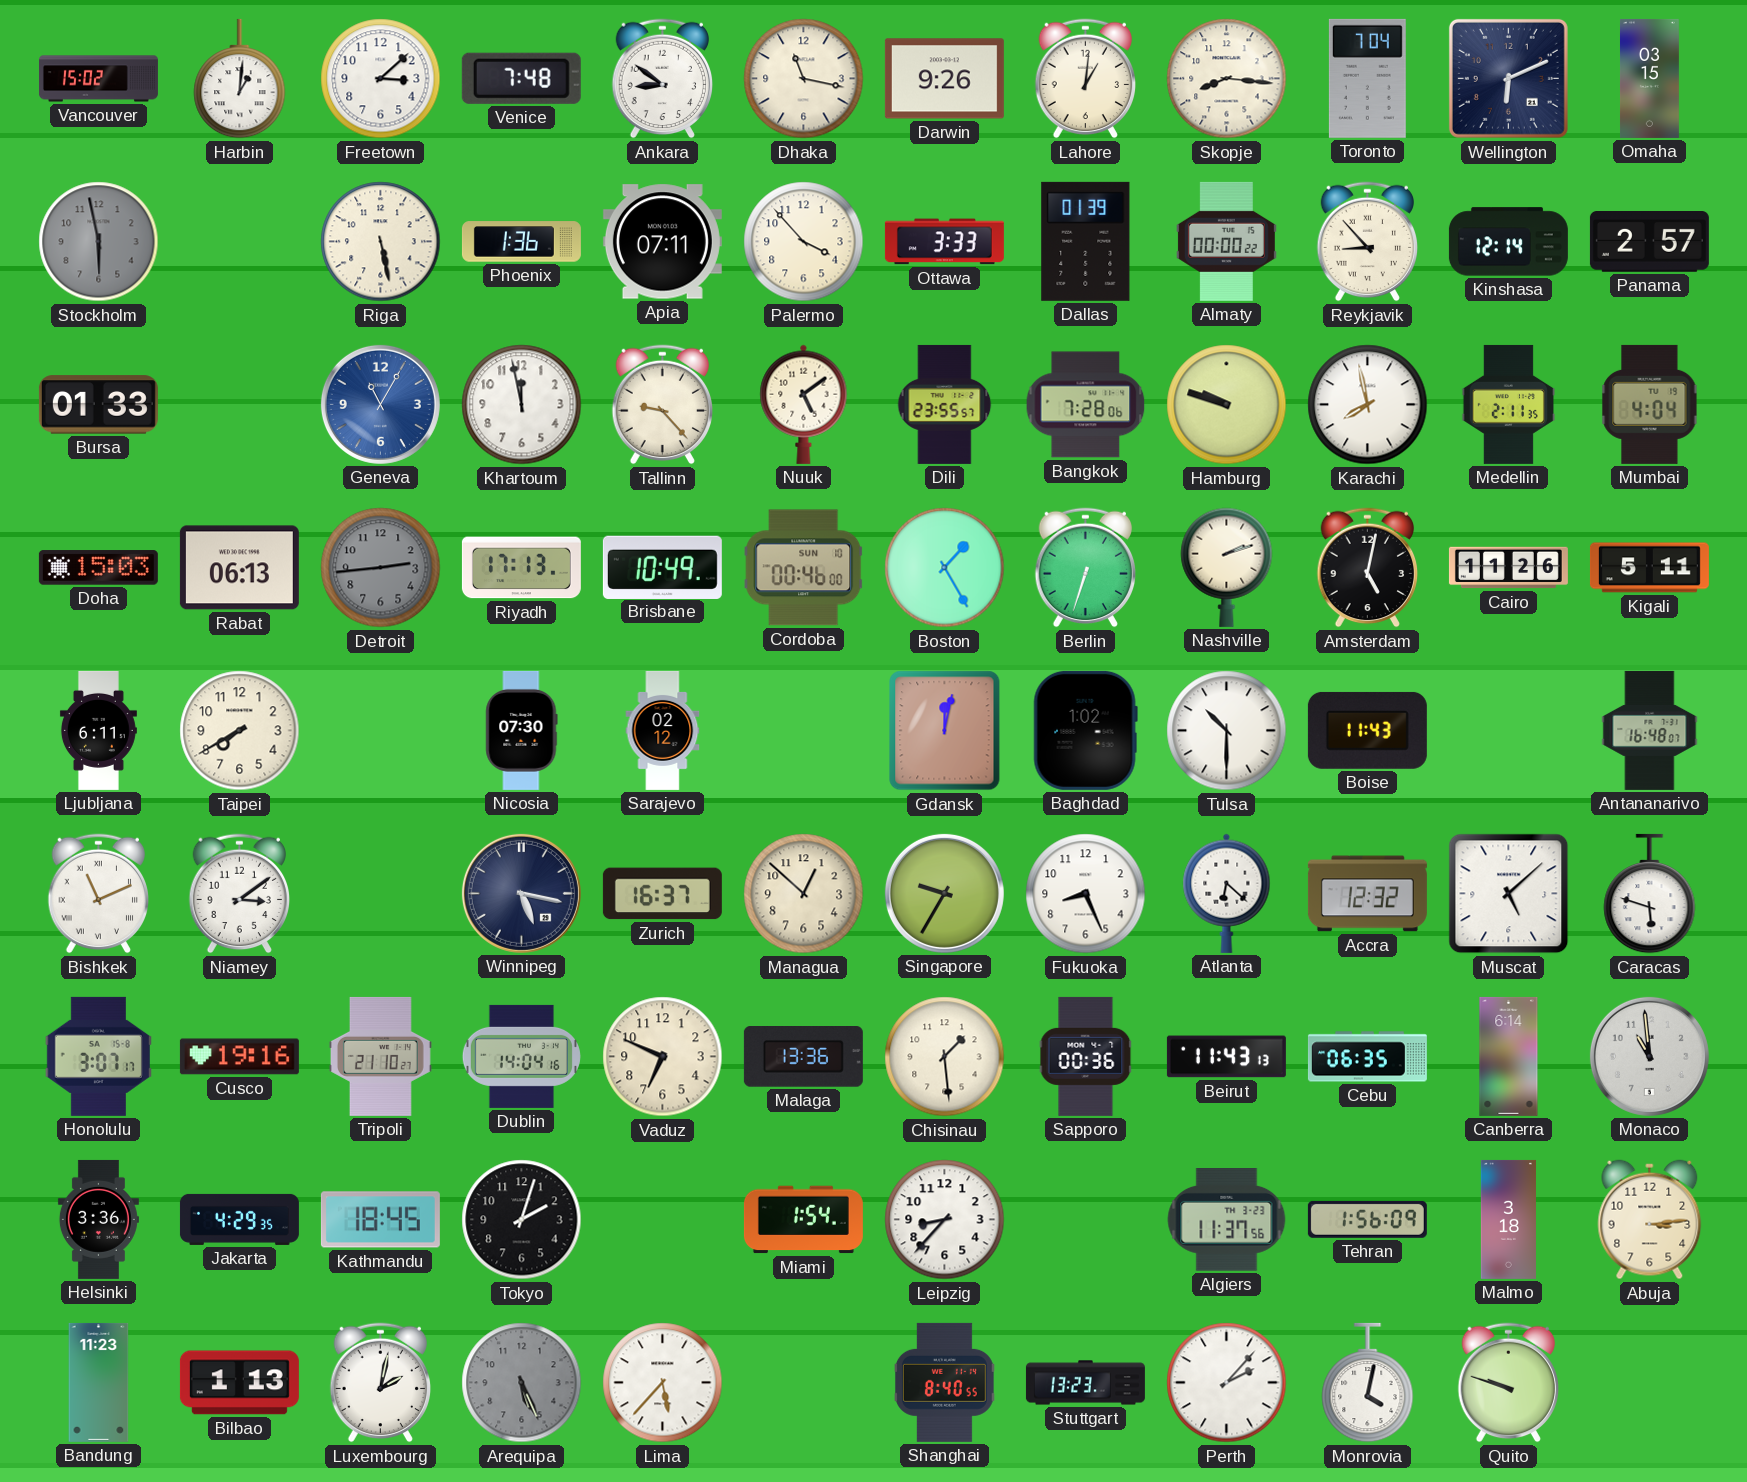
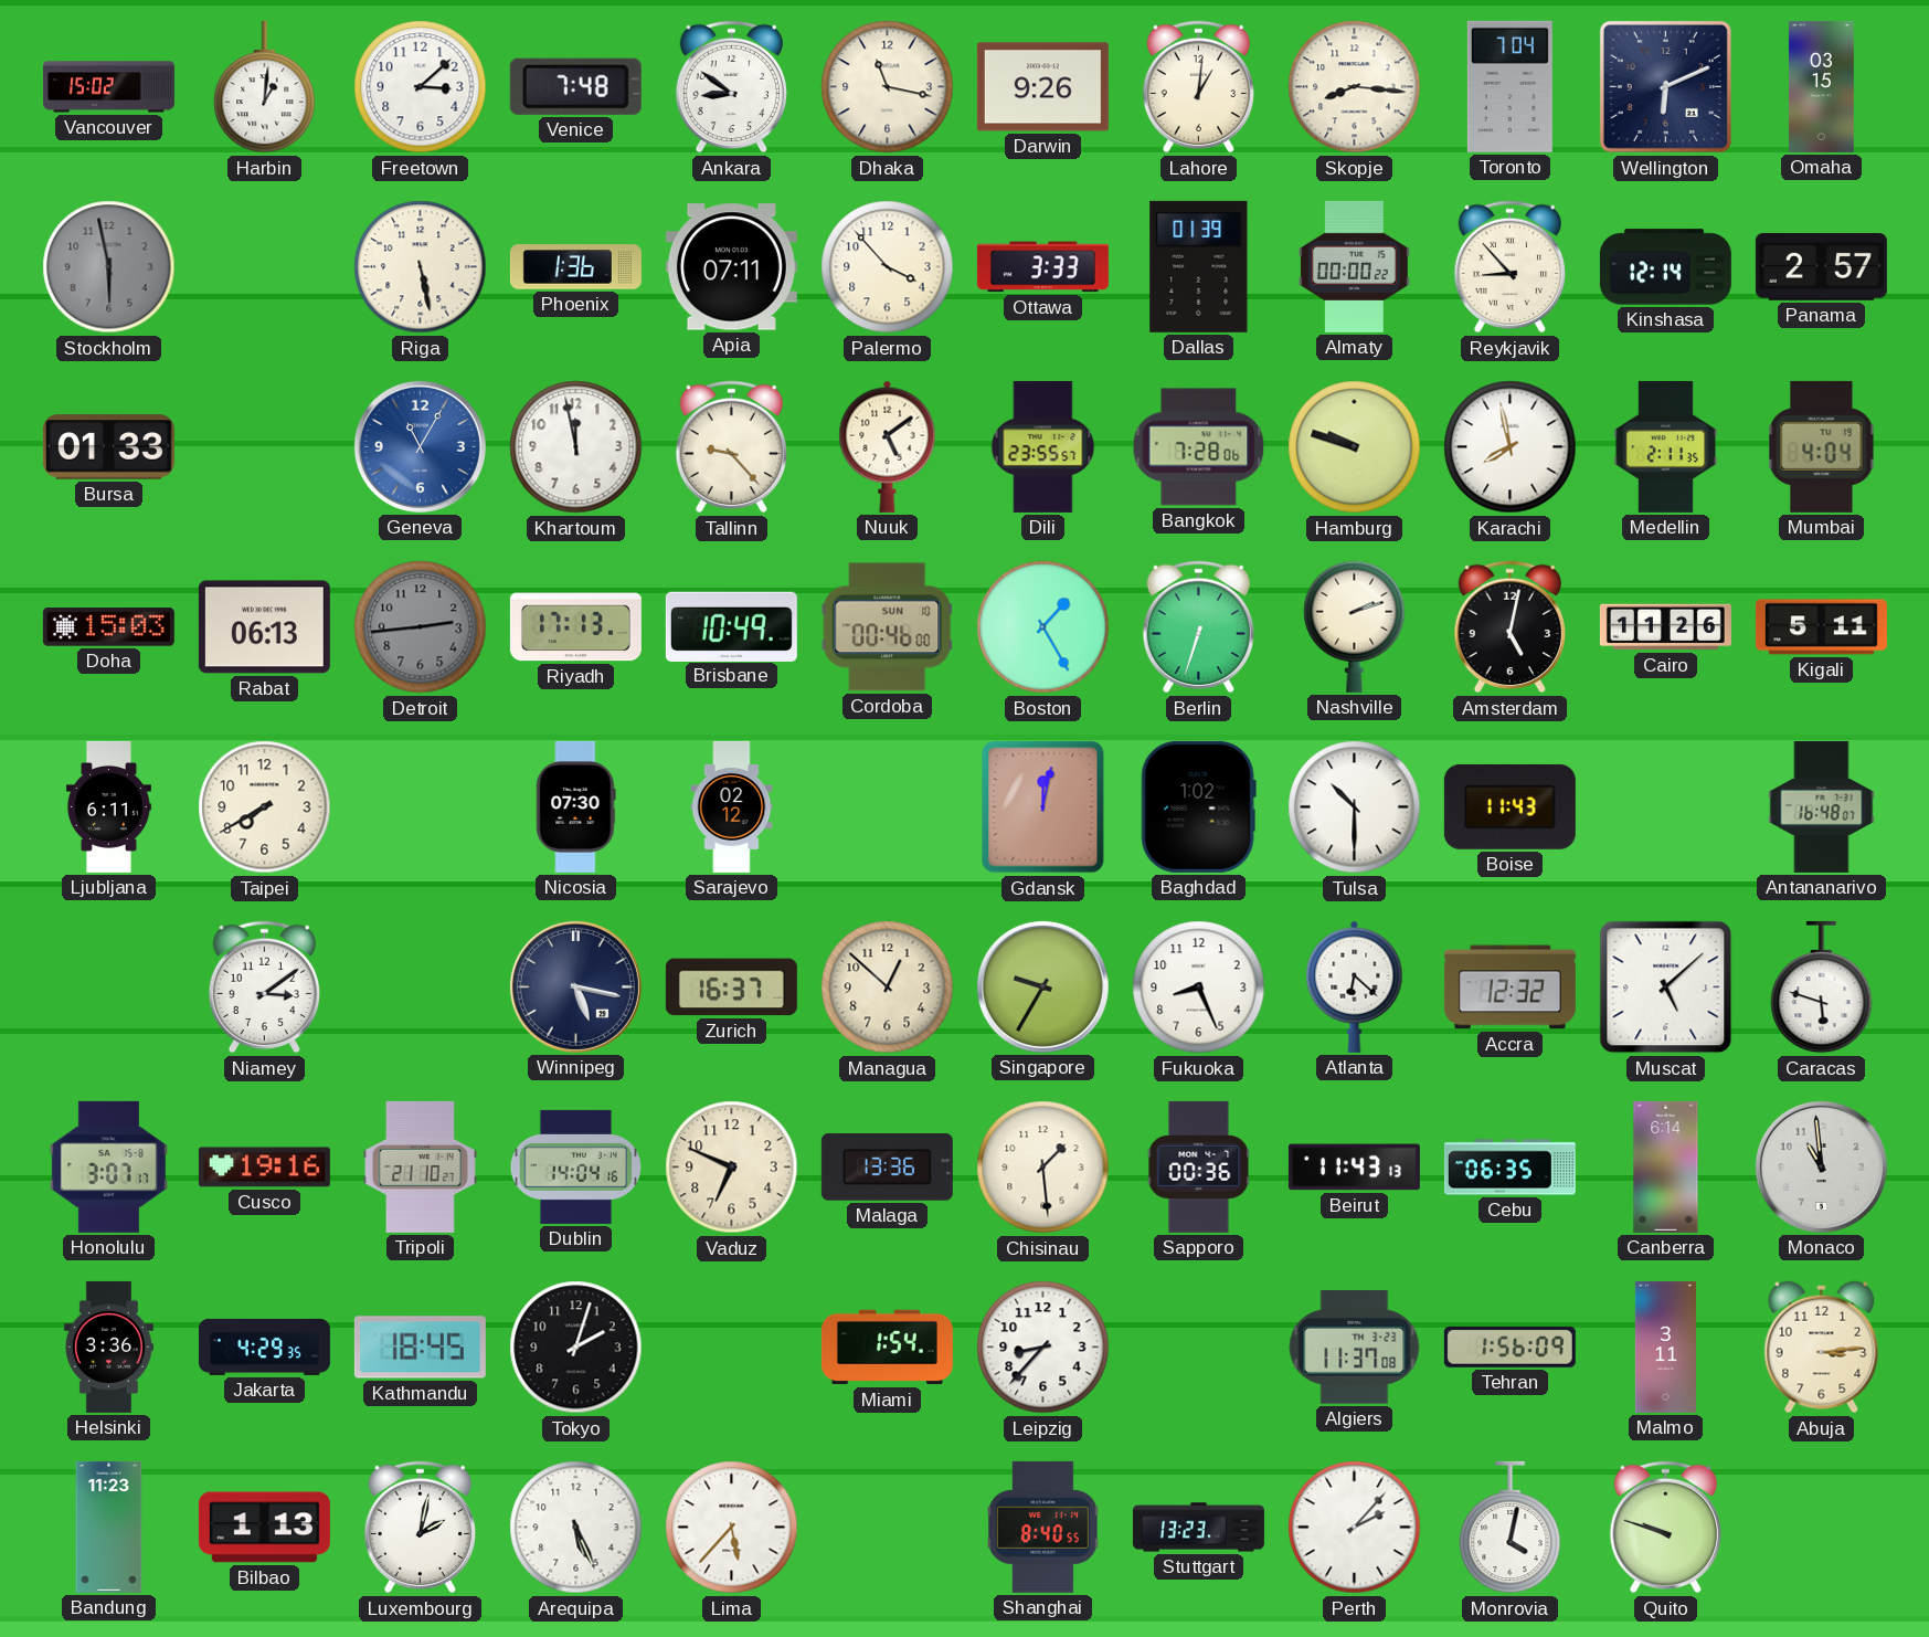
Bishkek: 11:11 -> none (99, 894)
Algiers: 11:37:56 -> 11:37:08 (1355, 1348)
Malmo: 3:18 -> 3:11 (1665, 1346)
Arequipa dial: grey -> white (576, 1528)
